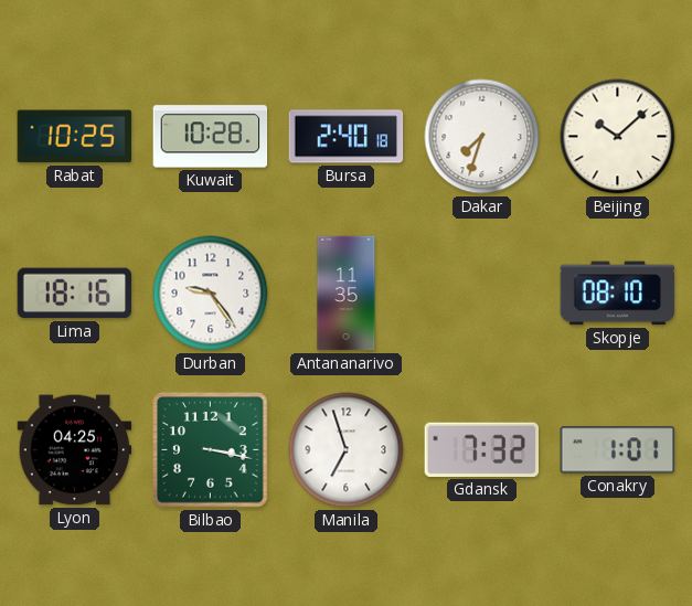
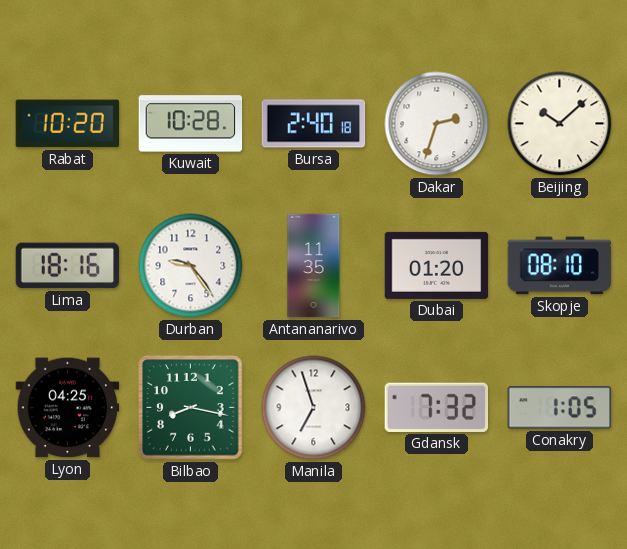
Rabat: 10:25 -> 10:20 (68, 124)
Dakar: 7:33 -> 2:33 (437, 124)
Dubai: none -> 01:20 (437, 265)
Bilbao: 3:17 -> 8:17 (191, 408)
Conakry: 1:01 -> 1:05 (560, 408)
